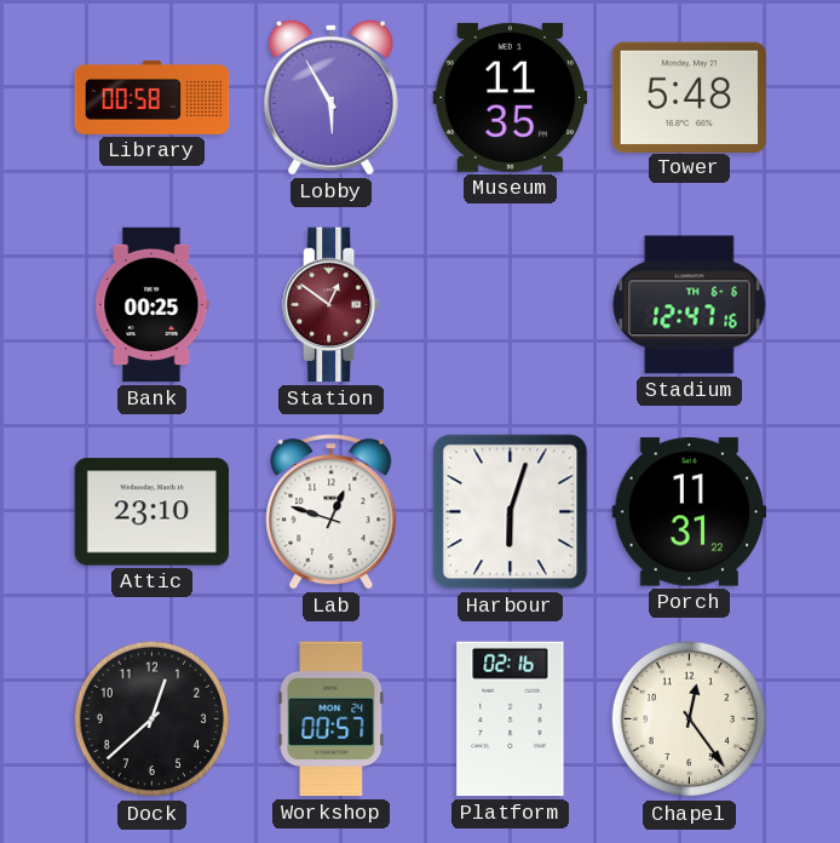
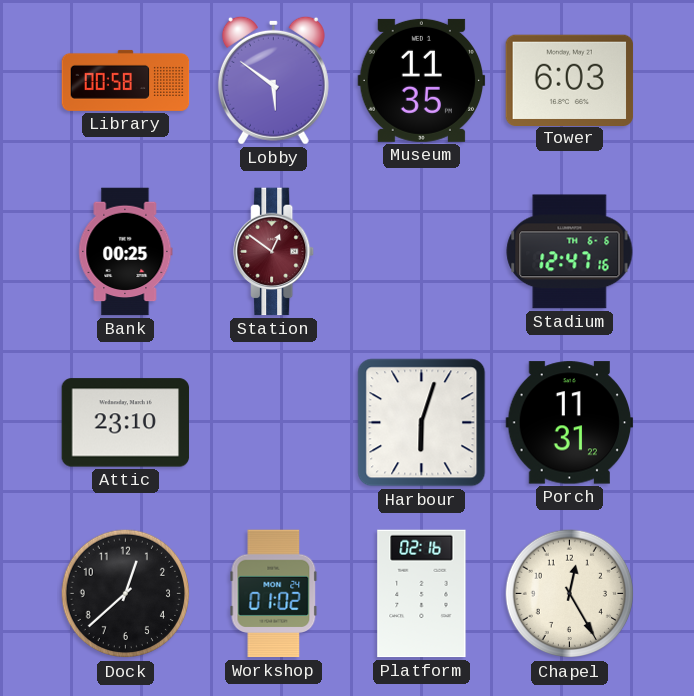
Lobby: 5:55 -> 5:51 (273, 80)
Tower: 5:48 -> 6:03 (570, 80)
Lab: 12:48 -> none (332, 512)
Workshop: 00:57 -> 01:02 (274, 594)
Chapel: 12:24 -> 12:25 (570, 594)
